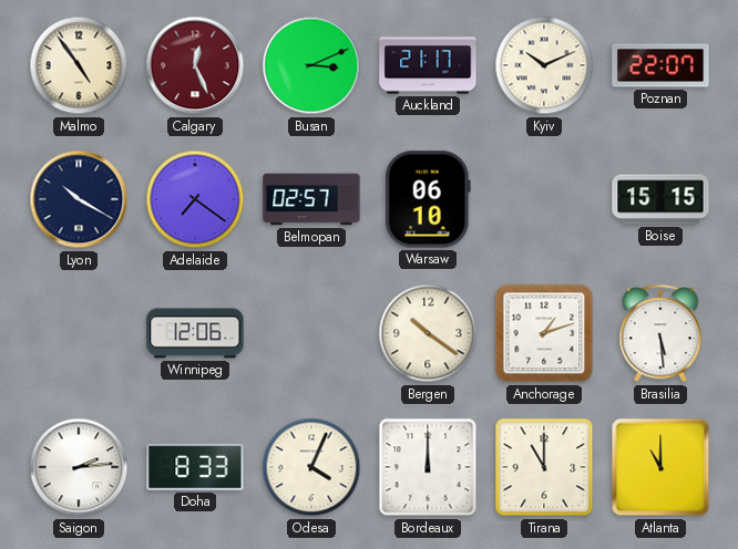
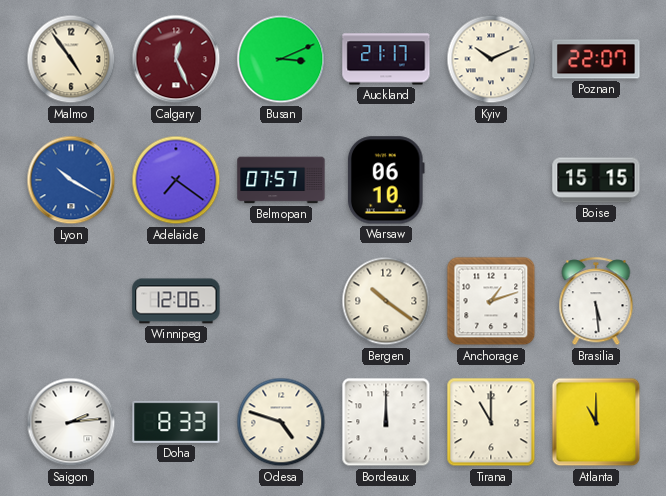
Lyon dial: navy -> blue (71, 180)
Belmopan: 02:57 -> 07:57 (281, 180)
Odesa: 4:04 -> 4:48 (281, 422)
